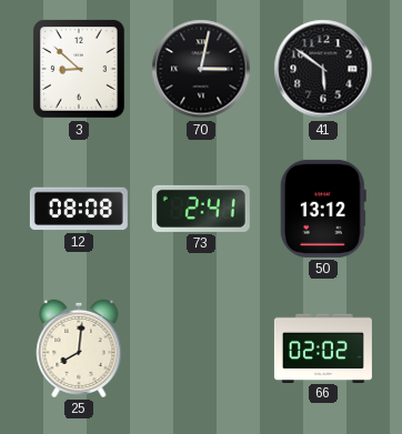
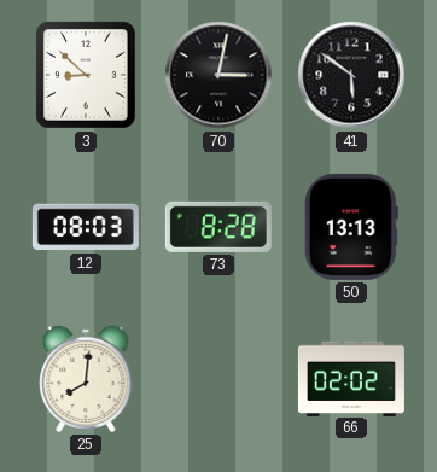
12: 08:08 -> 08:03 (86, 227)
73: 2:41 -> 8:28 (218, 227)
50: 13:12 -> 13:13 (351, 227)
